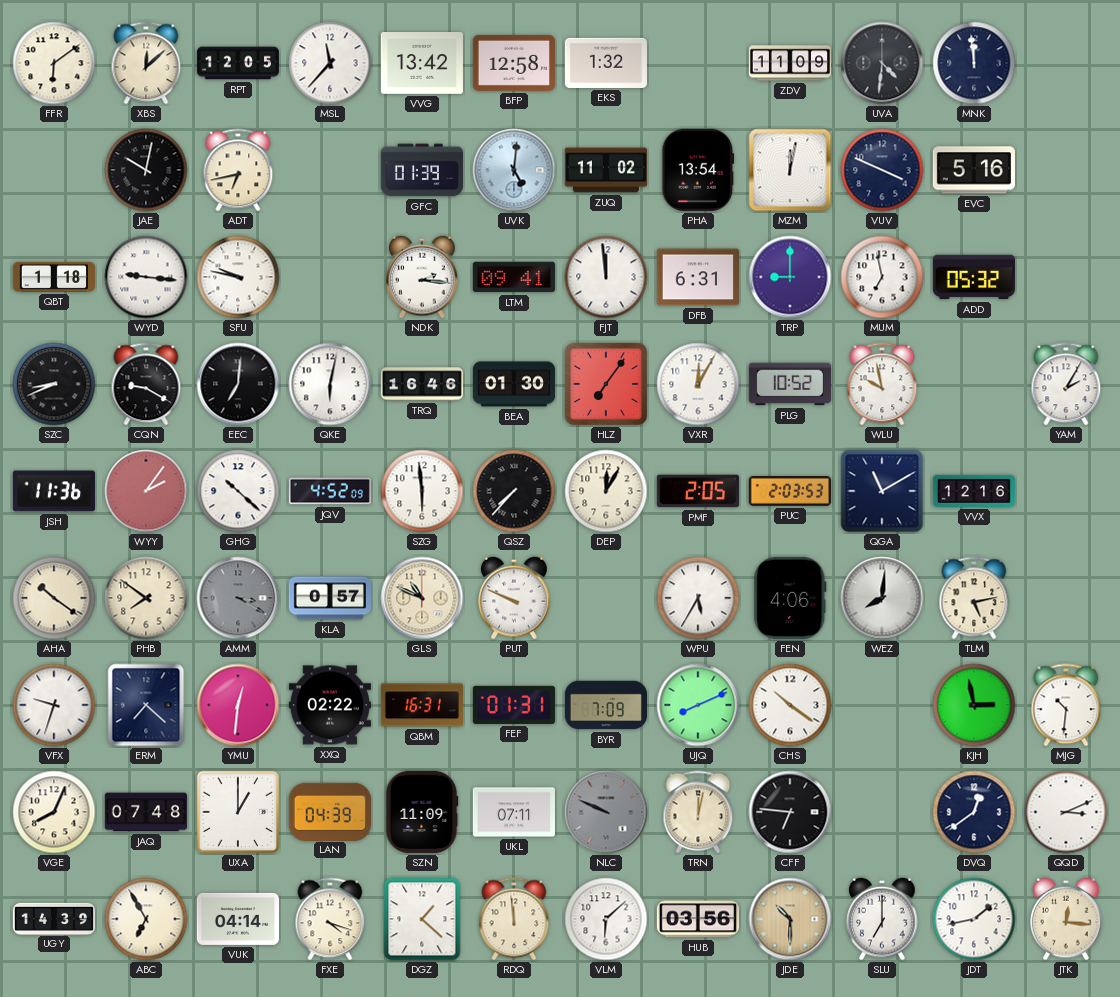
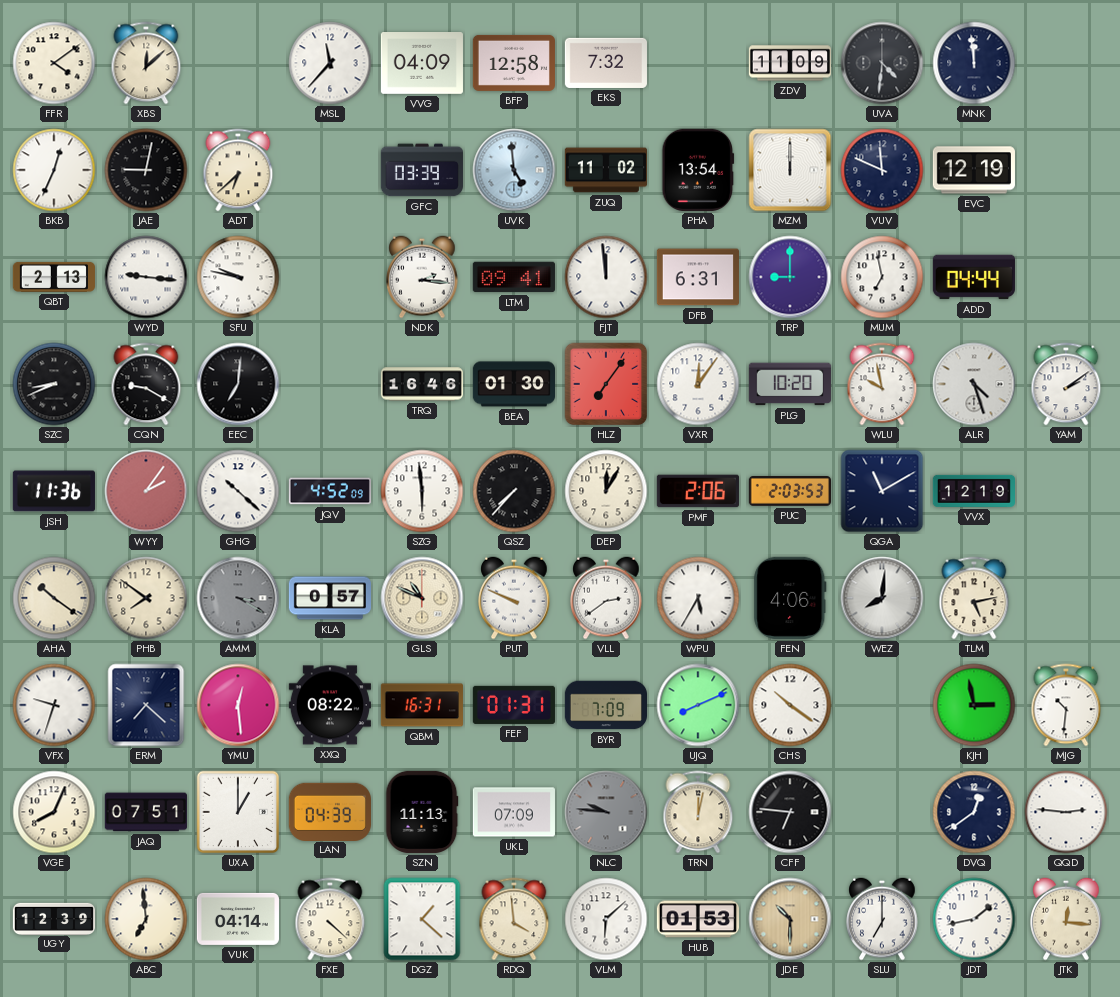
FFR: 6:09 -> 4:09 (54, 63)
RPT: 12:05 -> none (237, 63)
VVG: 13:42 -> 04:09 (422, 64)
EKS: 1:32 -> 7:32 (606, 63)
BKB: none -> 12:34 (54, 170)
JAE: 10:02 -> 9:02 (146, 170)
ADT: 6:43 -> 6:38 (238, 170)
GFC: 01:39 -> 03:39 (421, 170)
UVK: 5:01 -> 4:59 (514, 170)
MZM: 12:02 -> 12:00 (790, 170)
VUV: 3:49 -> 11:49 (882, 170)
EVC: 5:16 -> 12:19 (974, 170)
QBT: 1:18 -> 2:13 (54, 277)
ADD: 05:32 -> 04:44 (974, 277)
QKE: 6:02 -> none (330, 384)
VXR: 12:05 -> 12:06 (698, 384)
PLG: 10:52 -> 10:20 (790, 384)
ALR: none -> 4:27 (974, 384)
YAM: 2:05 -> 2:09 (1066, 384)
PMF: 2:05 -> 2:06 (698, 491)
VVX: 12:16 -> 12:19 (973, 491)
VLL: none -> 2:39 (606, 598)
YMU: 12:31 -> 12:29 (238, 705)
XXQ: 02:22 -> 08:22 (330, 705)
JAQ: 07:48 -> 07:51 (145, 812)
SZN: 11:09 -> 11:13 (422, 812)
UKL: 07:11 -> 07:09 (514, 812)
NLC: 9:49 -> 9:46 (606, 812)
QQD: 3:11 -> 2:46 (1066, 812)
UGY: 14:39 -> 12:39 (53, 918)
ABC: 6:55 -> 6:59 (146, 919)
FXE: 4:18 -> 4:22 (330, 919)
RDQ: 11:59 -> 3:59 (514, 919)
HUB: 03:56 -> 01:53 (697, 919)
